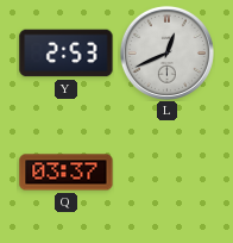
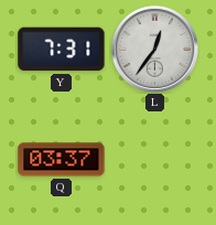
Y: 2:53 -> 7:31 (62, 50)
L: 12:41 -> 12:36 (154, 49)
